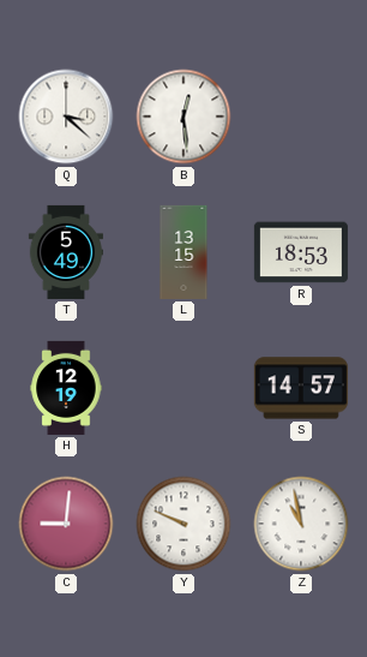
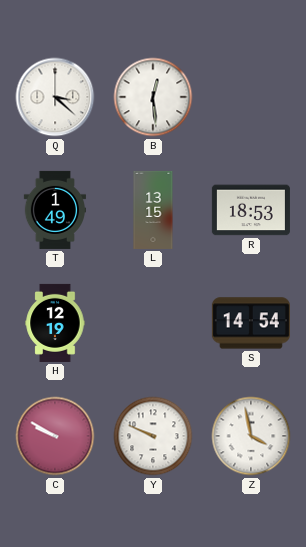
T: 5:49 -> 1:49 (54, 210)
S: 14:57 -> 14:54 (251, 323)
C: 9:01 -> 9:50 (55, 436)
Z: 10:58 -> 3:58 (251, 436)
